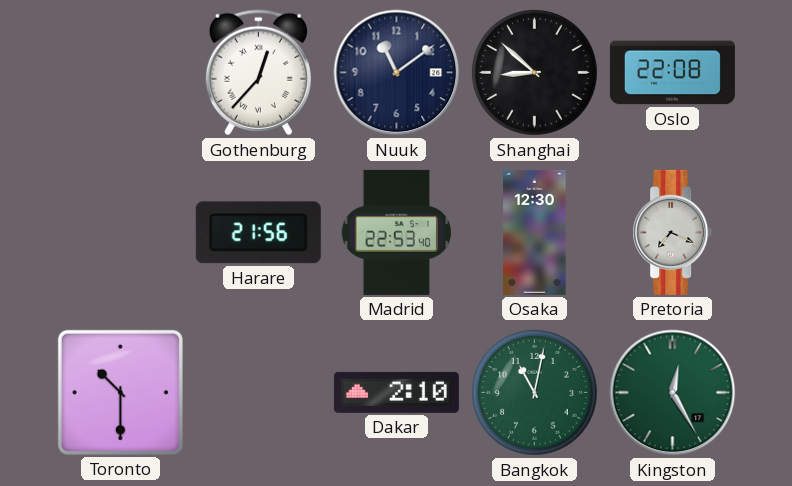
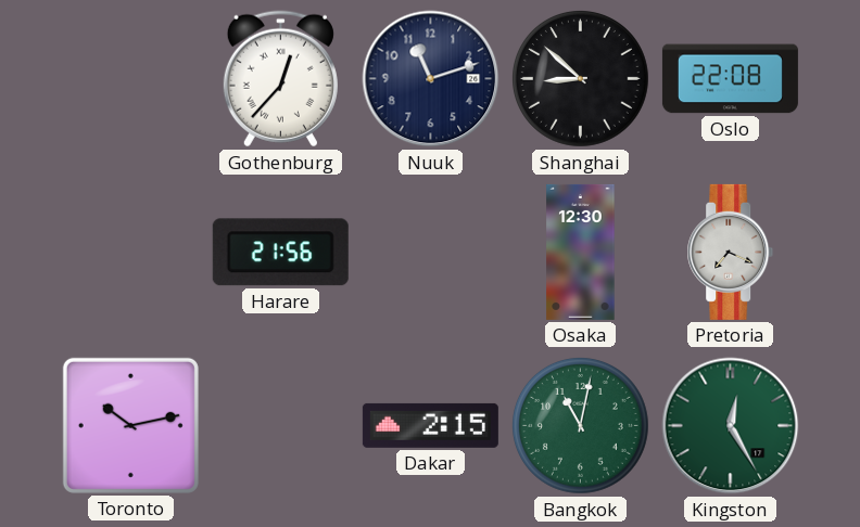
Nuuk: 11:09 -> 11:12 (431, 79)
Madrid: 22:53 -> none (396, 232)
Toronto: 10:30 -> 10:13 (130, 425)
Dakar: 2:10 -> 2:15 (430, 425)
